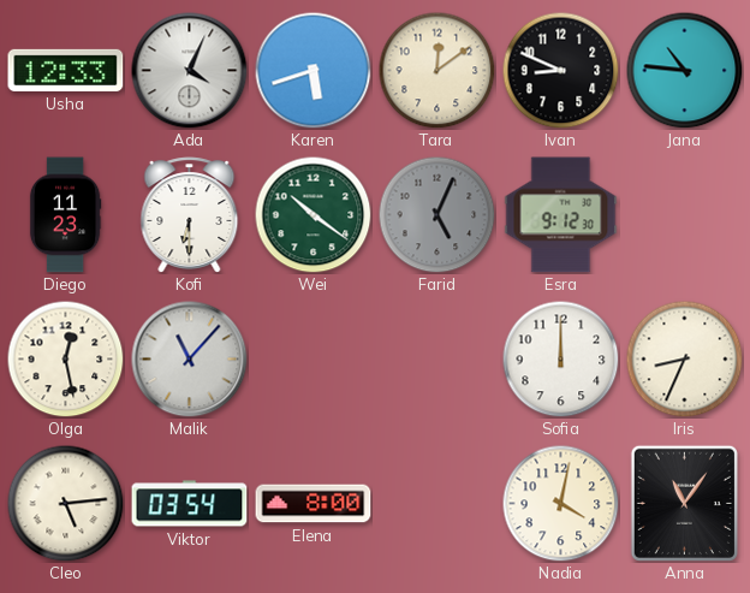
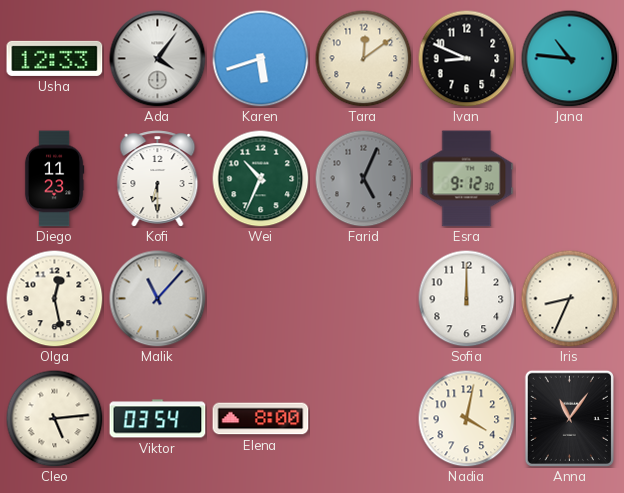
Ada: 4:04 -> 4:06 (158, 59)
Wei: 10:21 -> 10:34 (260, 178)
